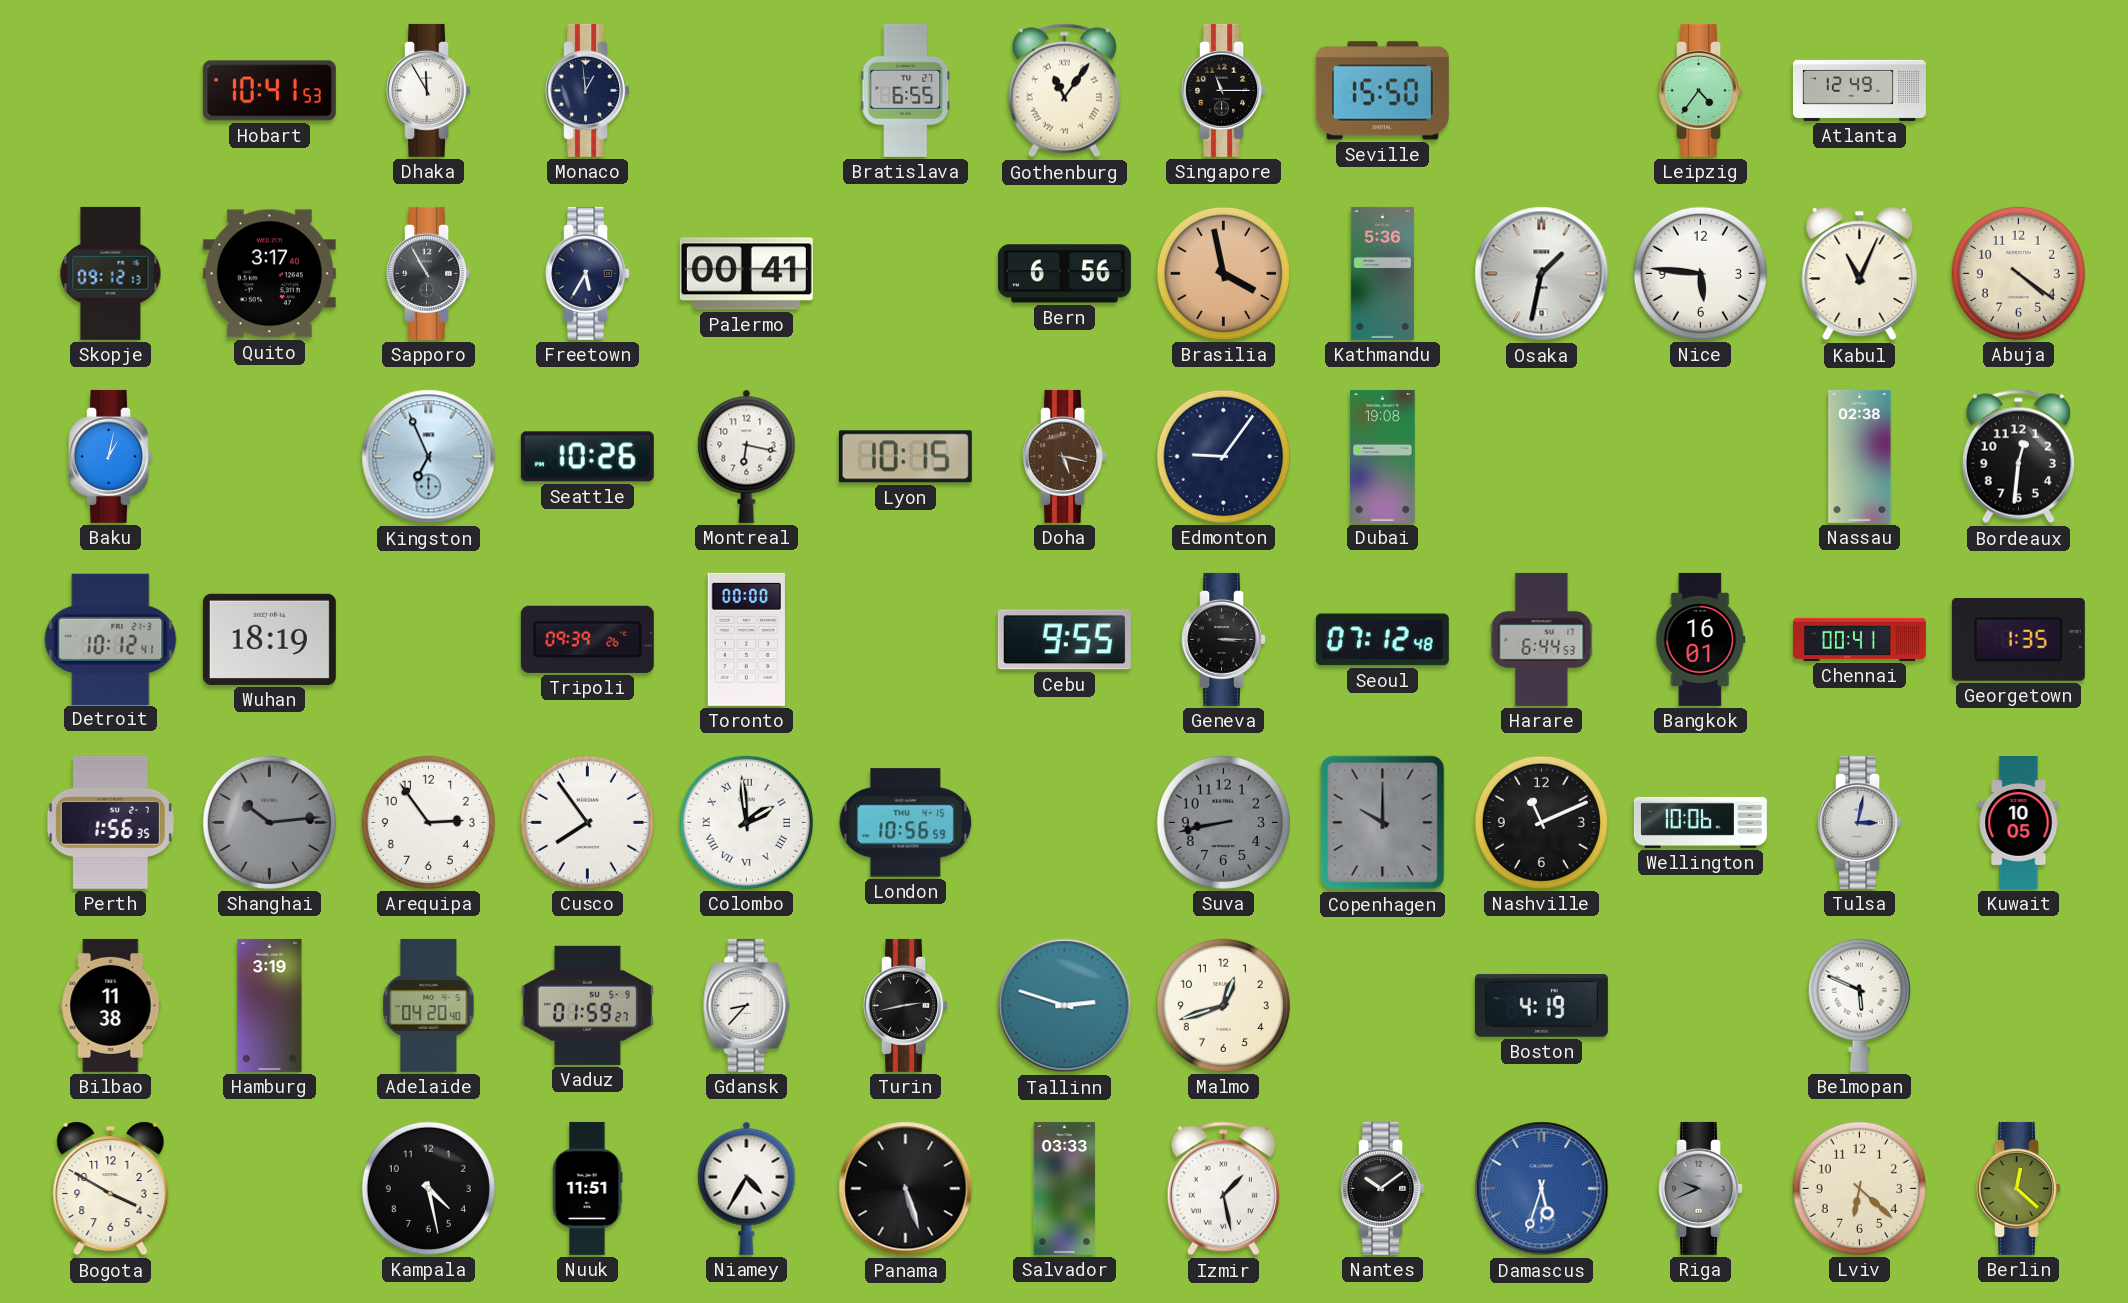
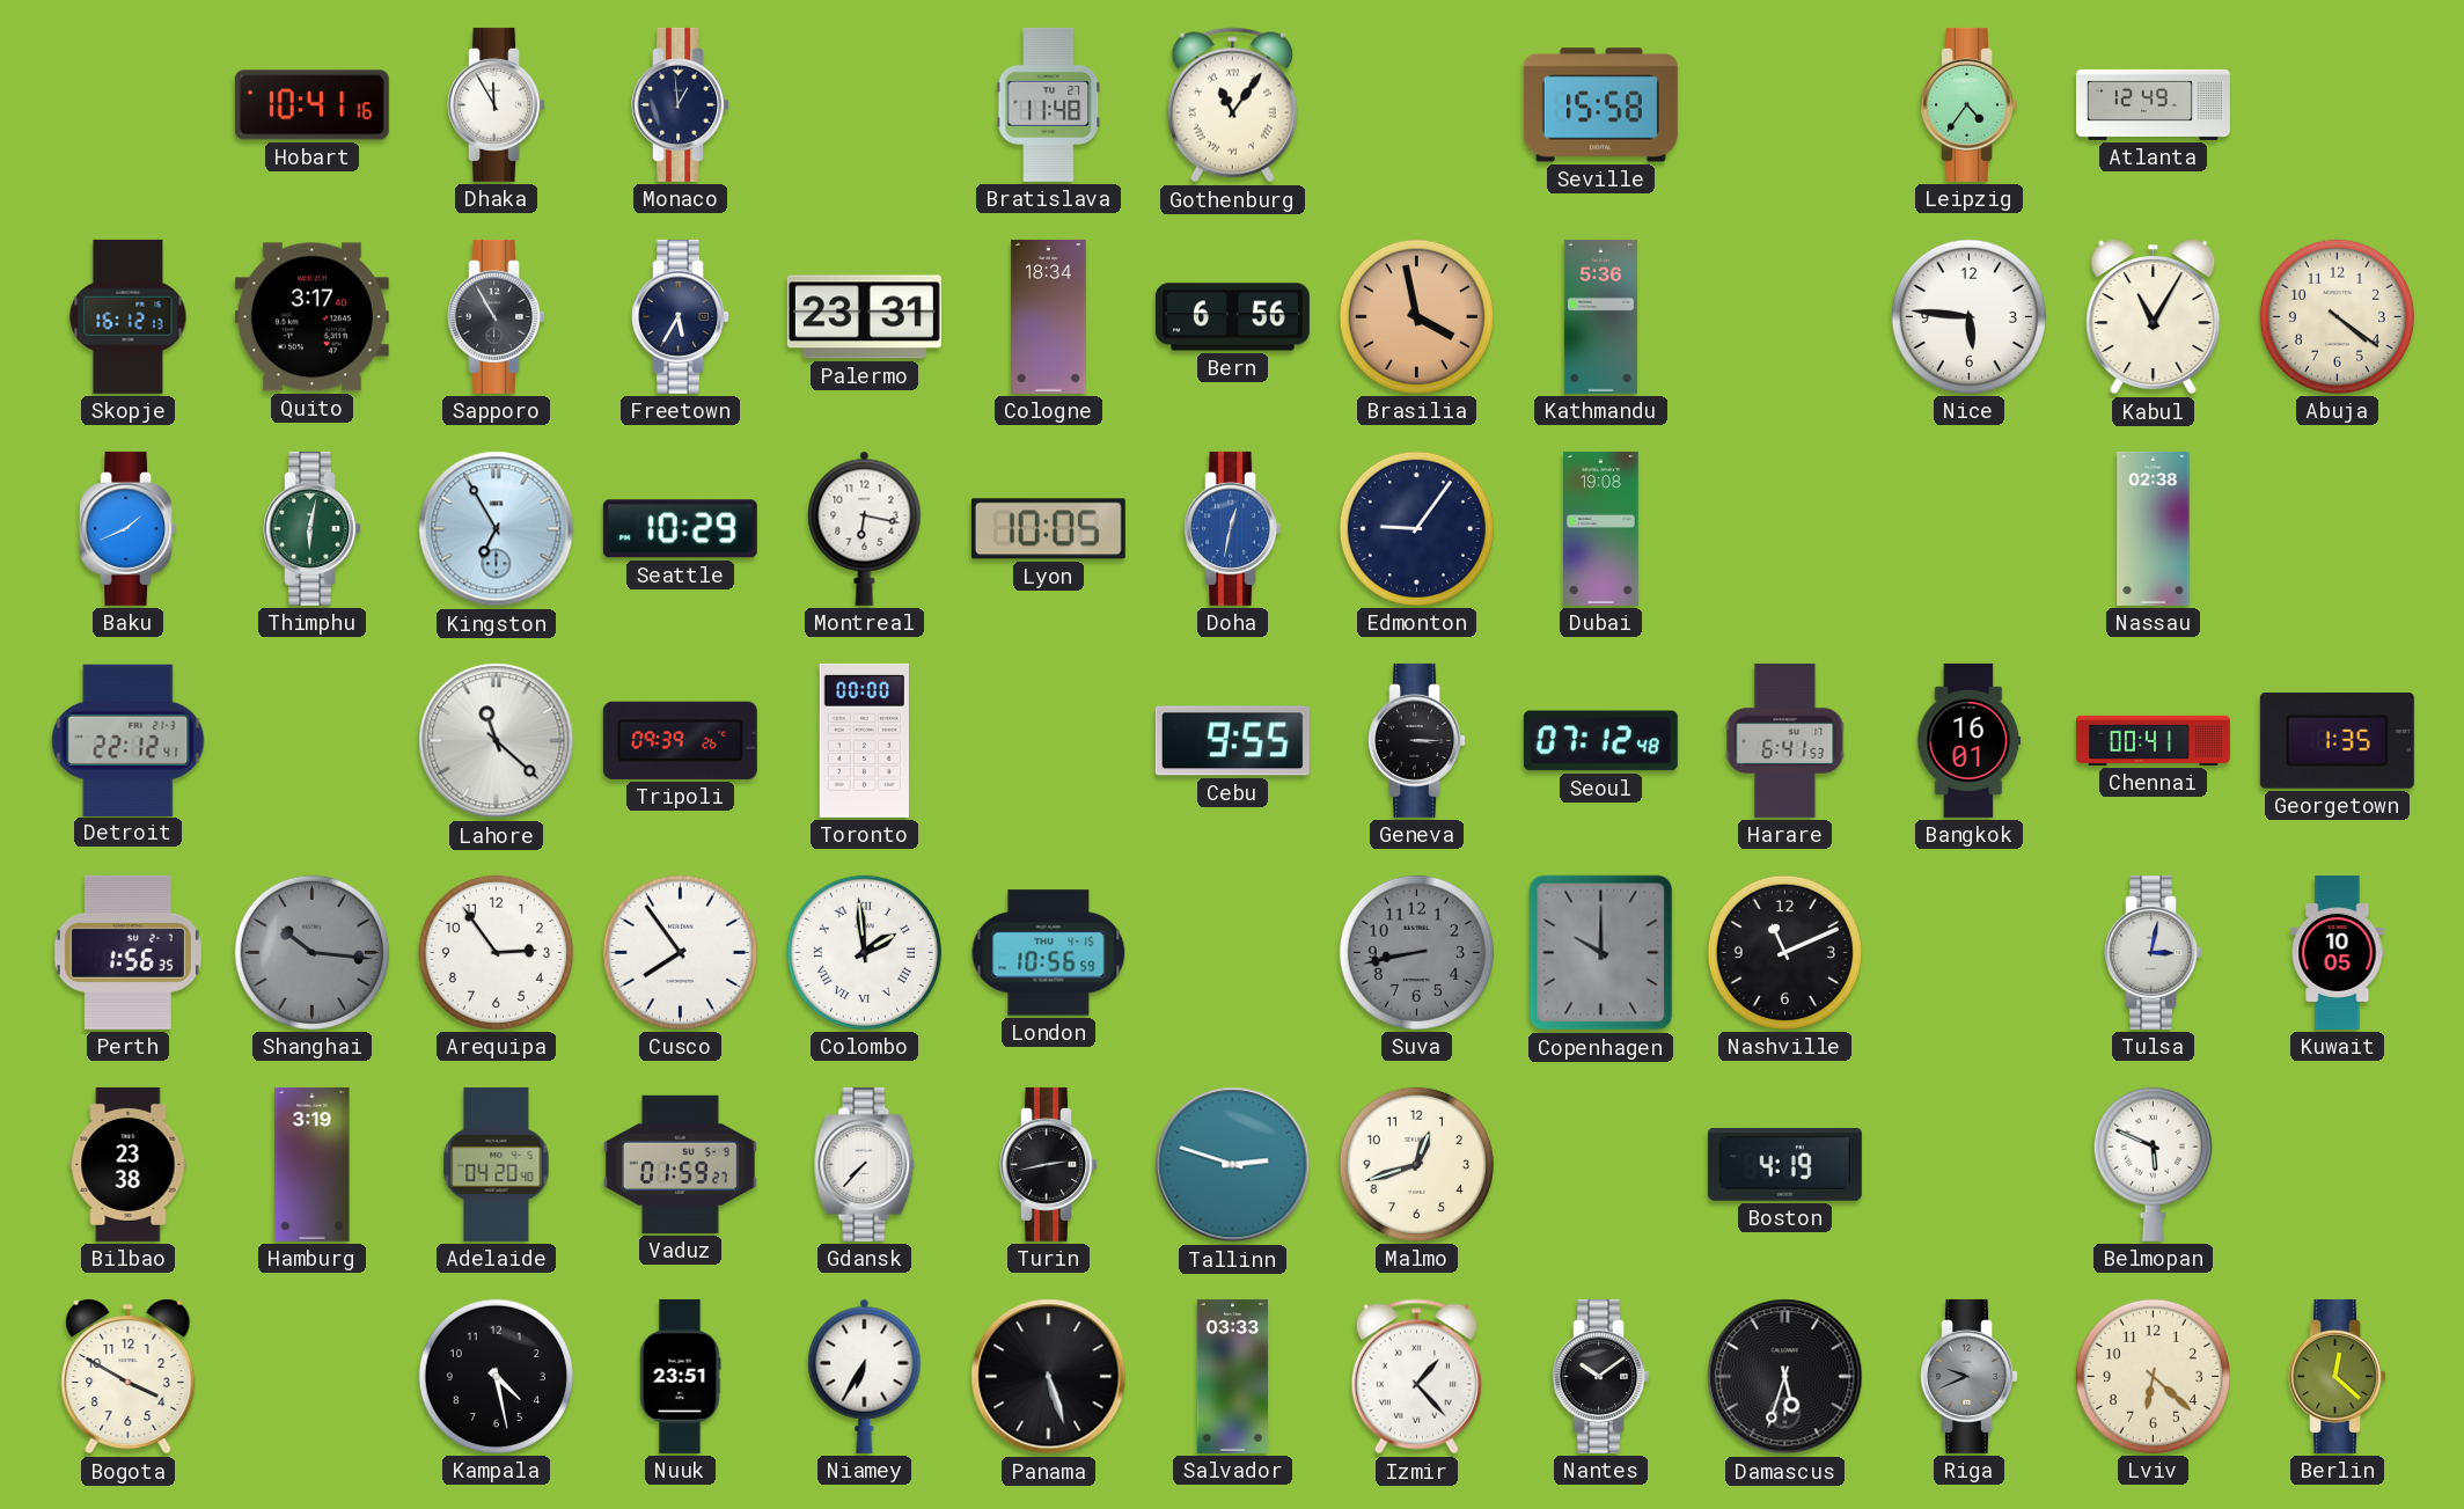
Hobart: 10:41:53 -> 10:41:16 (311, 105)
Bratislava: 6:55 -> 11:48 (1049, 104)
Singapore: 11:15 -> none (1224, 90)
Seville: 15:50 -> 15:58 (1600, 105)
Skopje: 09:12 -> 16:12 (129, 316)
Palermo: 00:41 -> 23:31 (864, 317)
Cologne: none -> 18:34 (1049, 316)
Osaka: 1:32 -> none (1542, 274)
Kabul: 11:04 -> 11:05 (2154, 317)
Baku: 1:02 -> 1:41 (129, 528)
Thimphu: none -> 6:02 (313, 528)
Kingston: 6:56 -> 6:55 (497, 529)
Seattle: 10:26 -> 10:29 (680, 529)
Lyon: 10:15 -> 10:05 (1048, 529)
Doha: 5:17 -> 12:32 (1233, 528)
Doha dial: brown -> blue (1233, 528)
Bordeaux: 12:31 -> none (2018, 457)
Detroit: 10:12 -> 22:12 (129, 740)
Wuhan: 18:19 -> none (269, 639)
Lahore: none -> 11:22 (497, 741)
Harare: 6:44 -> 6:41 (1785, 740)
Shanghai: 10:14 -> 10:16 (311, 952)
Wellington: 10:06 -> none (1700, 822)
Bilbao: 11:38 -> 23:38 (129, 1164)
Gdansk: 8:37 -> 7:37 (865, 1164)
Nuuk: 11:51 -> 23:51 (680, 1376)
Niamey: 4:35 -> 6:35 (865, 1376)
Izmir: 1:28 -> 1:23 (1416, 1377)
Damascus dial: blue -> black (1785, 1377)
